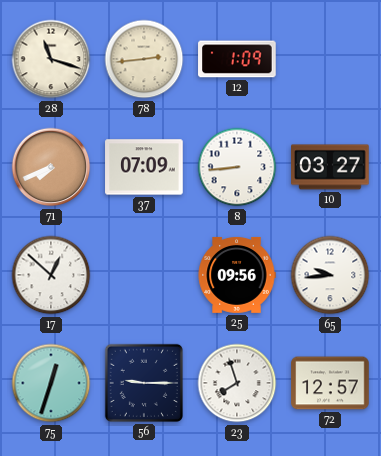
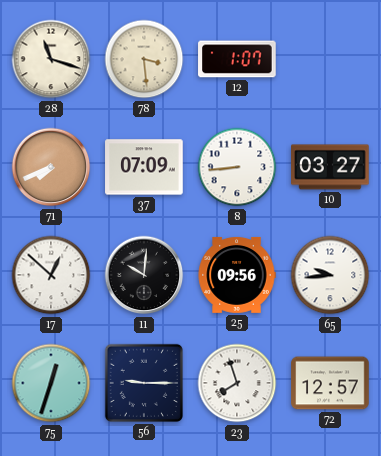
78: 2:44 -> 3:29 (144, 59)
12: 1:09 -> 1:07 (237, 59)
11: none -> 10:01 (144, 275)
